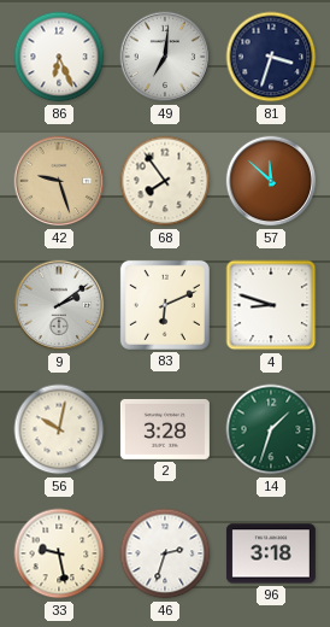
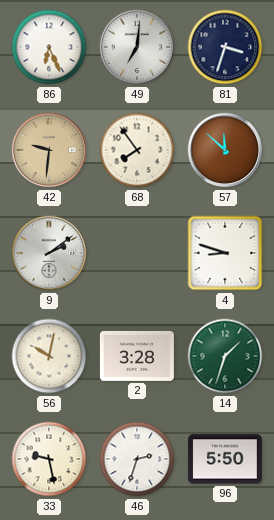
42: 9:27 -> 9:31 (49, 150)
83: 6:11 -> none (165, 305)
96: 3:18 -> 5:50 (225, 459)
